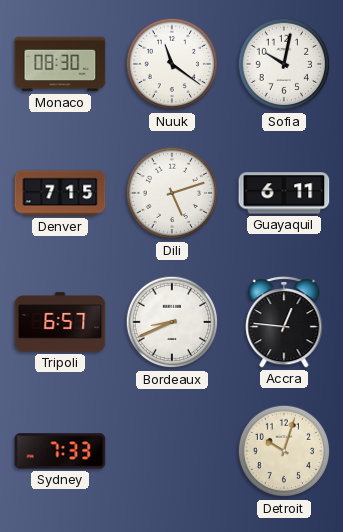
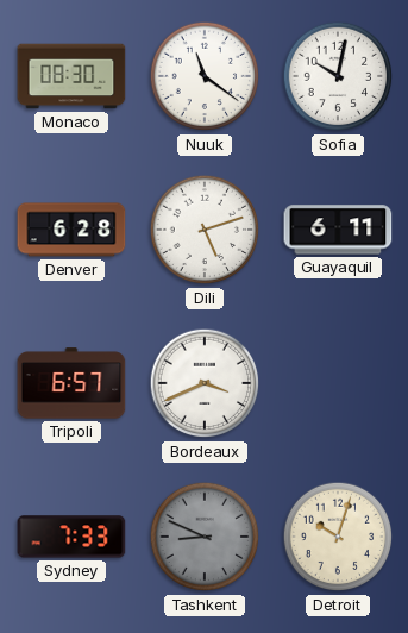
Denver: 7:15 -> 6:28 (71, 230)
Bordeaux: 8:41 -> 3:41 (205, 383)
Accra: 12:46 -> none (284, 322)
Tashkent: none -> 8:49 (205, 537)
